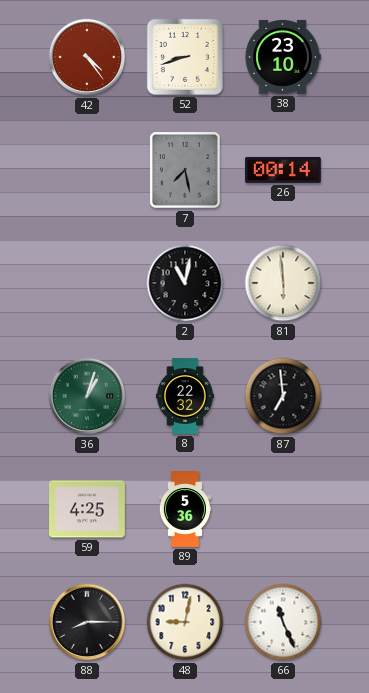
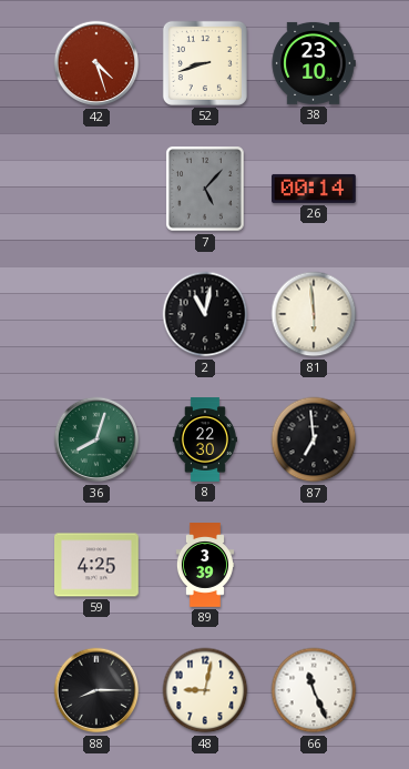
42: 4:24 -> 4:27 (96, 63)
7: 7:28 -> 5:07 (206, 190)
36: 1:03 -> 8:03 (96, 439)
8: 22:32 -> 22:30 (205, 439)
89: 5:36 -> 3:39 (205, 565)
